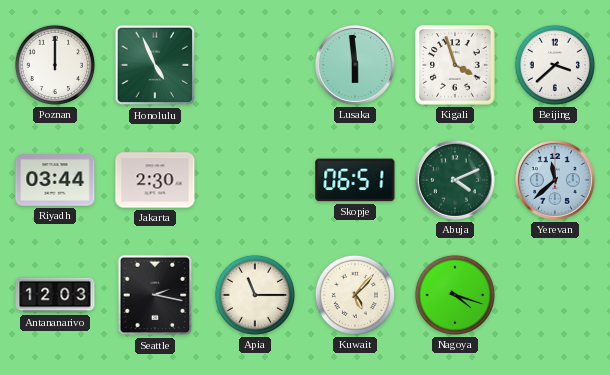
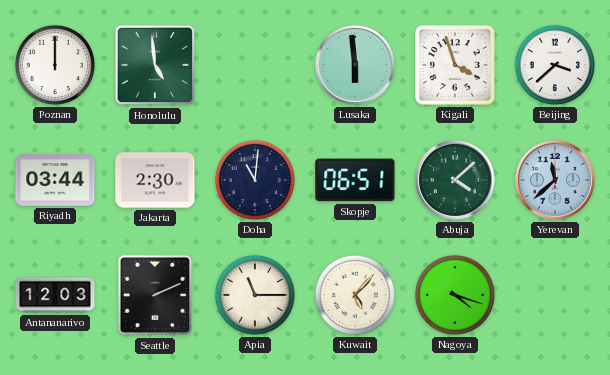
Honolulu: 4:56 -> 4:59 (155, 65)
Doha: none -> 11:01 (255, 180)
Abuja: 4:11 -> 4:08 (455, 180)
Seattle: 2:17 -> 2:11 (155, 295)
